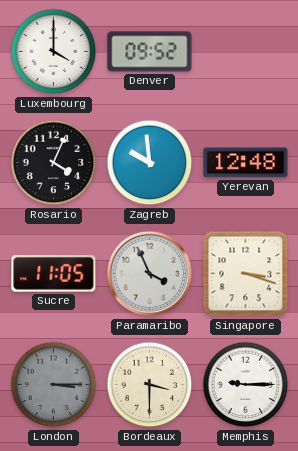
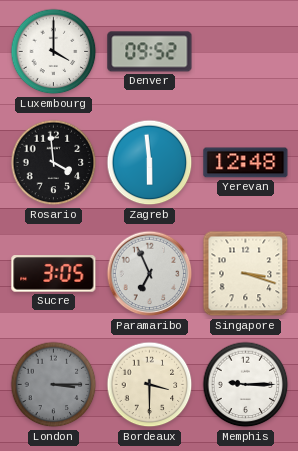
Rosario: 4:04 -> 3:59 (54, 163)
Zagreb: 9:59 -> 5:59 (150, 163)
Sucre: 11:05 -> 3:05 (54, 274)
Paramaribo: 3:56 -> 6:56 (150, 274)
